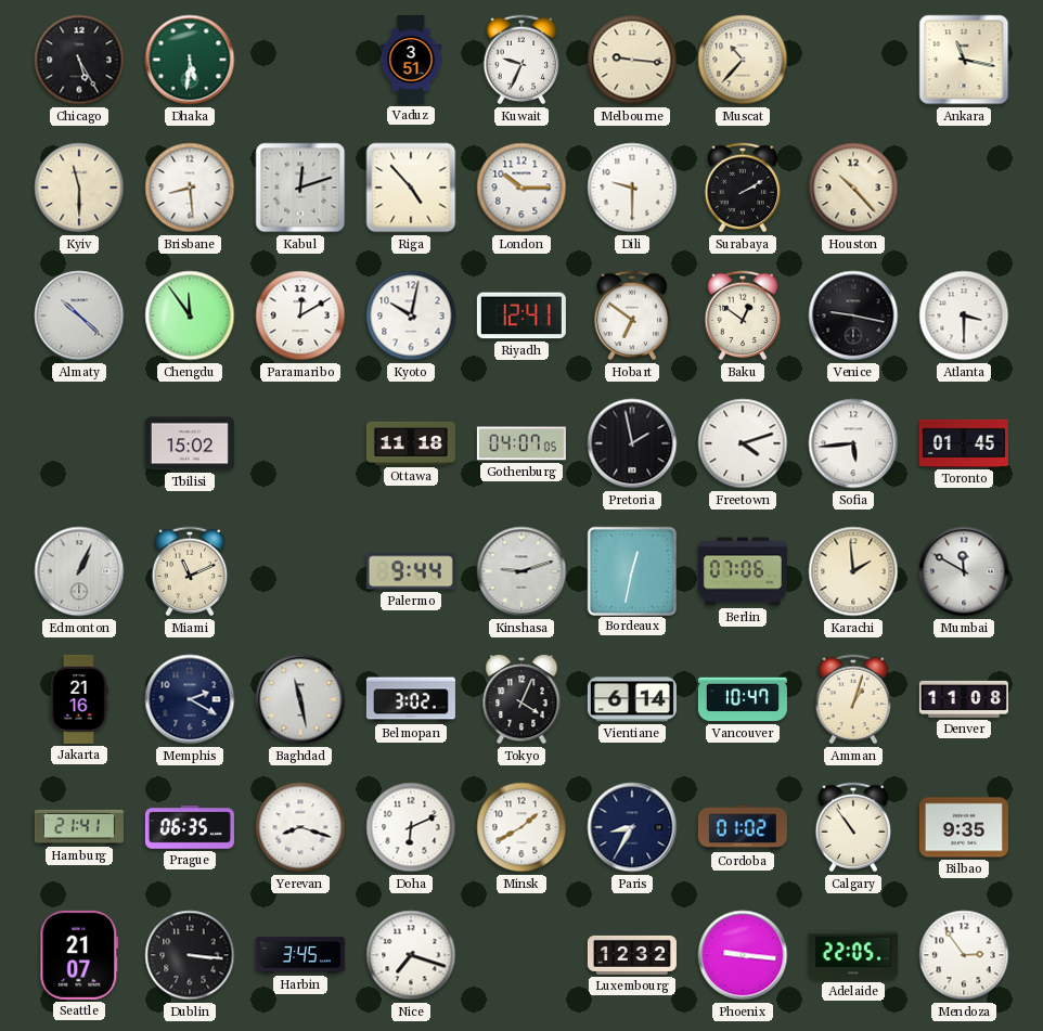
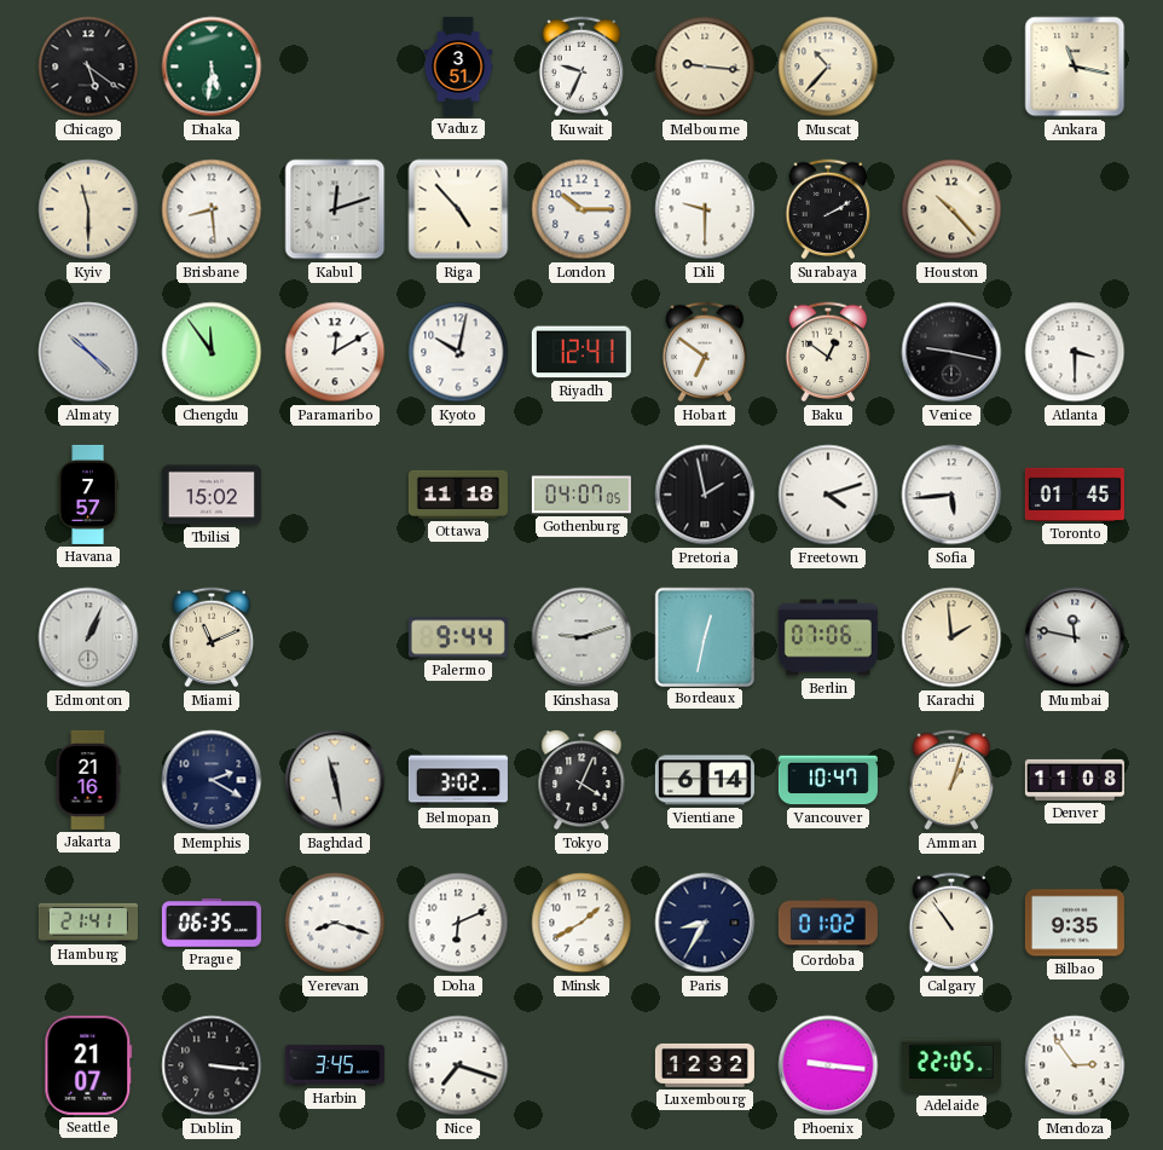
Chicago: 5:25 -> 5:21 (88, 67)
Havana: none -> 7:57 (88, 495)
Mumbai: 11:50 -> 11:47 (1075, 637)
